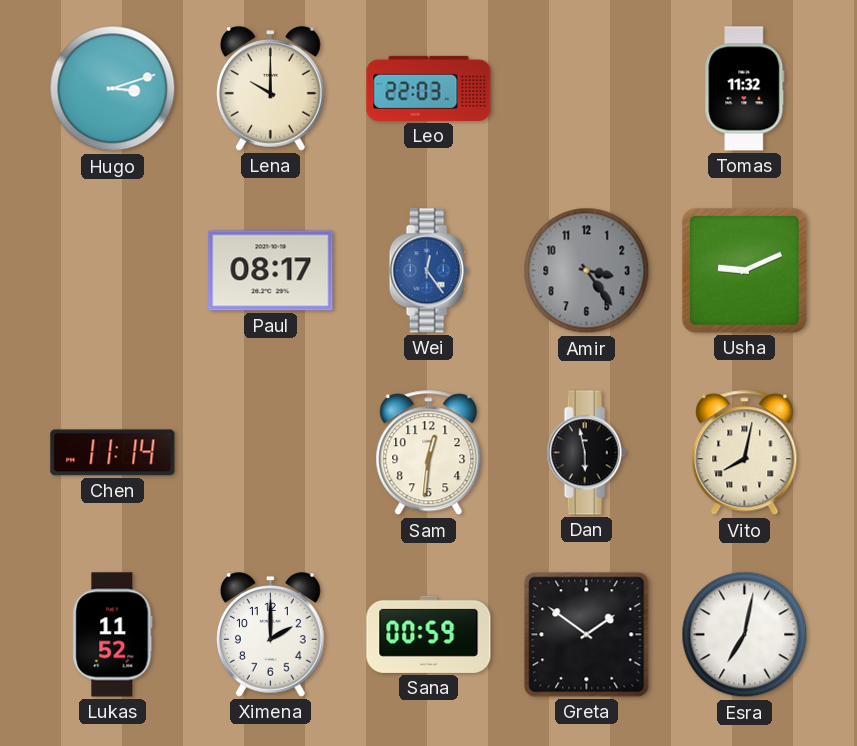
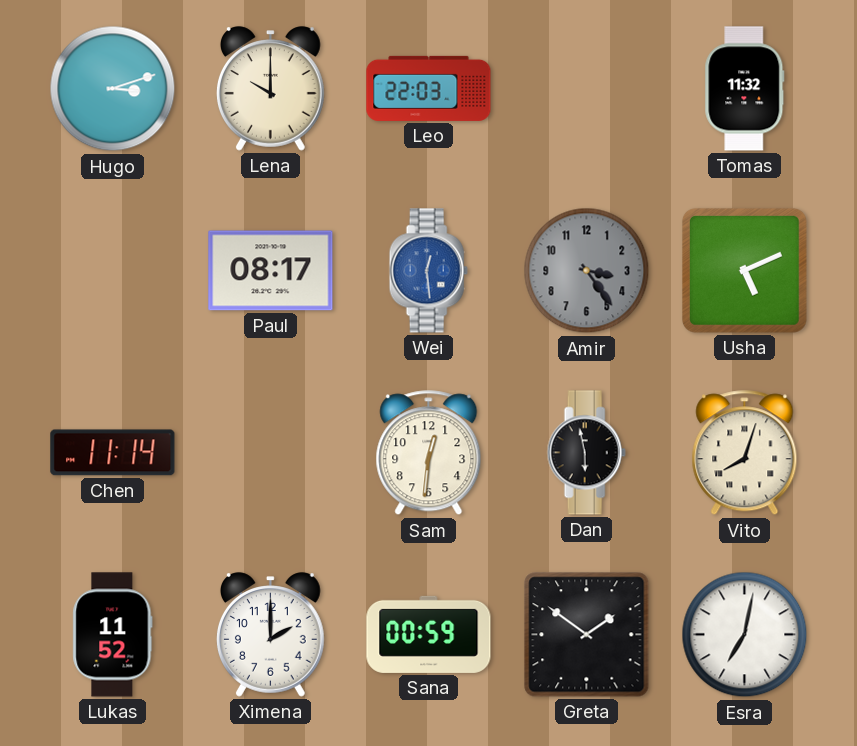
Wei: 12:24 -> 12:29 (428, 271)
Usha: 9:11 -> 5:11 (744, 270)
Vito: 8:02 -> 8:03 (745, 453)
